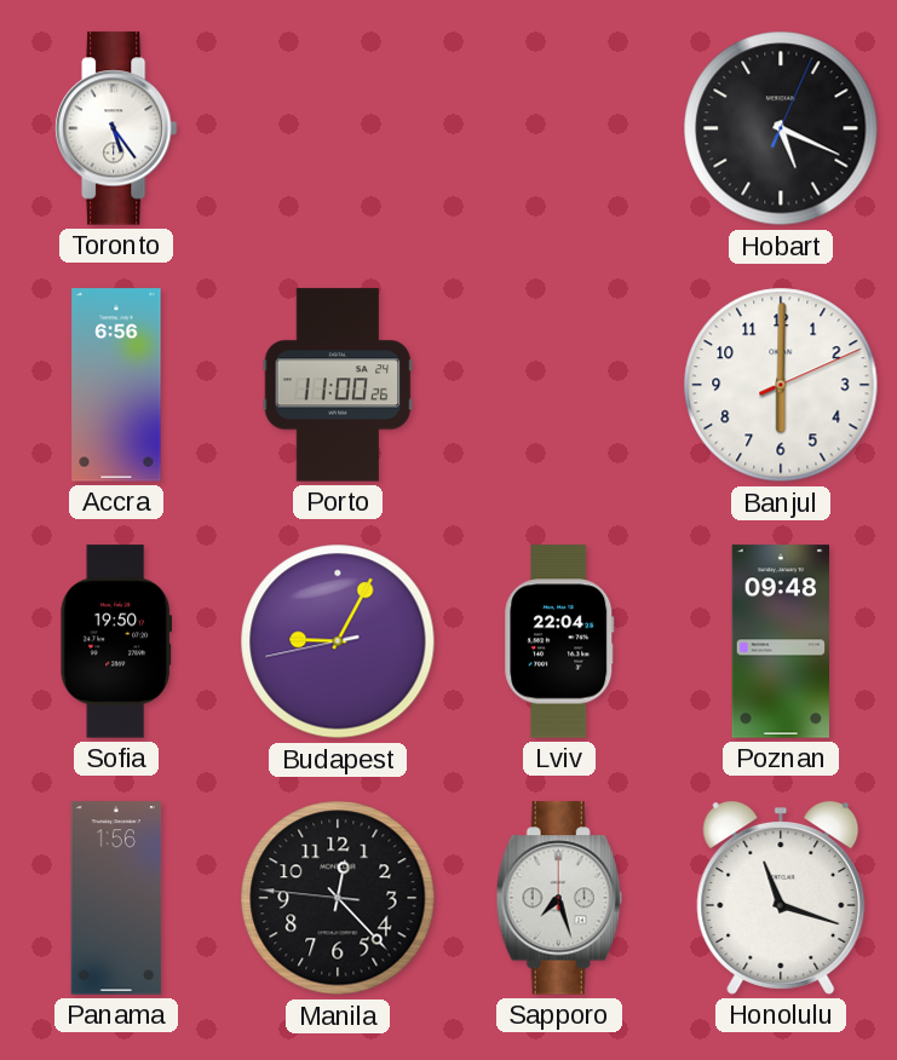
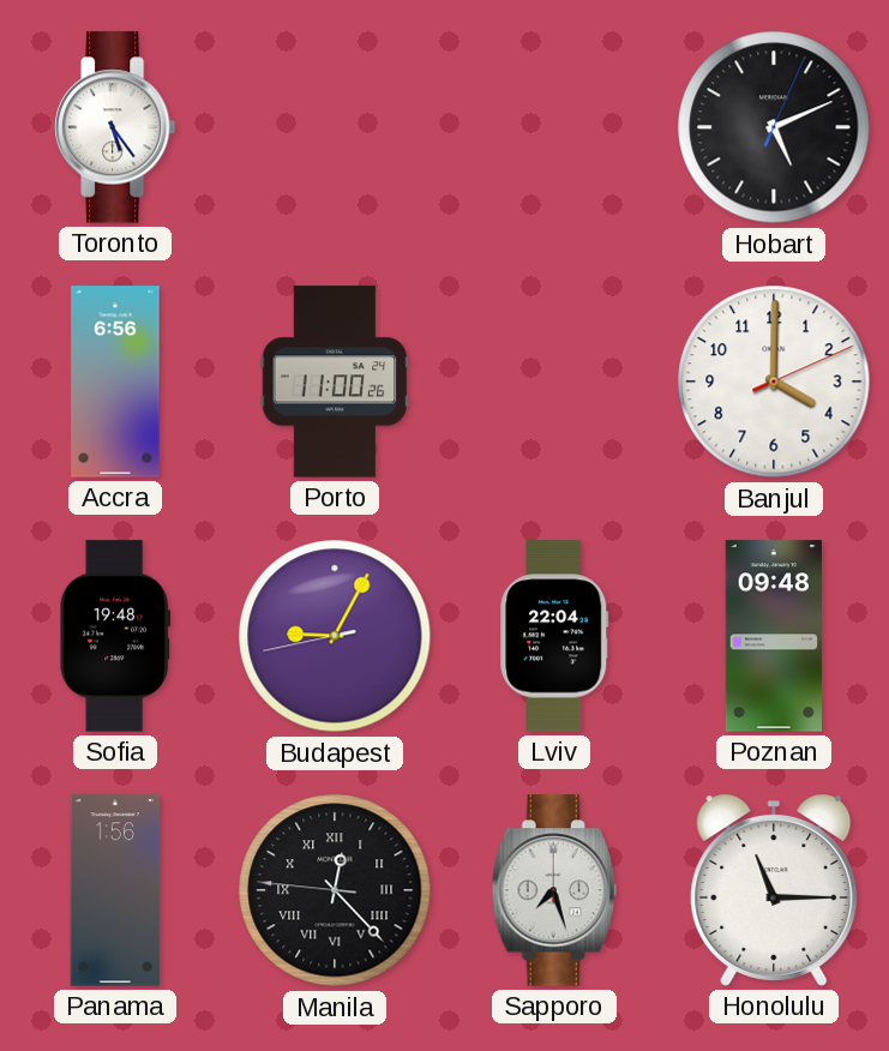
Hobart: 5:19 -> 5:11 (774, 127)
Banjul: 6:00 -> 4:00 (774, 382)
Sofia: 19:50 -> 19:48 (115, 636)
Manila numerals: Arabic -> Roman (335, 890)
Honolulu: 11:18 -> 11:15 (774, 890)
